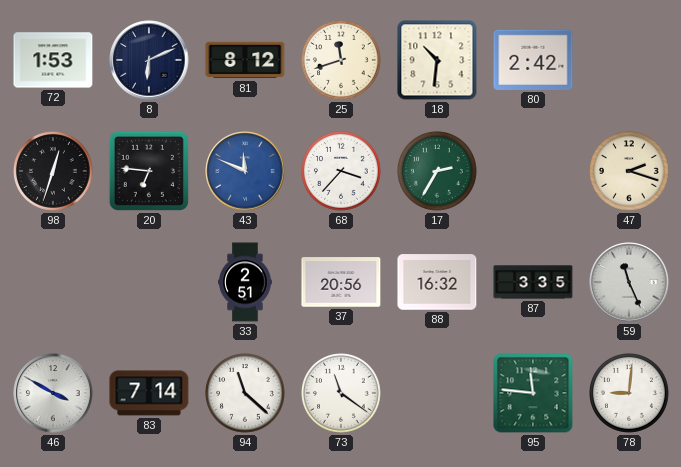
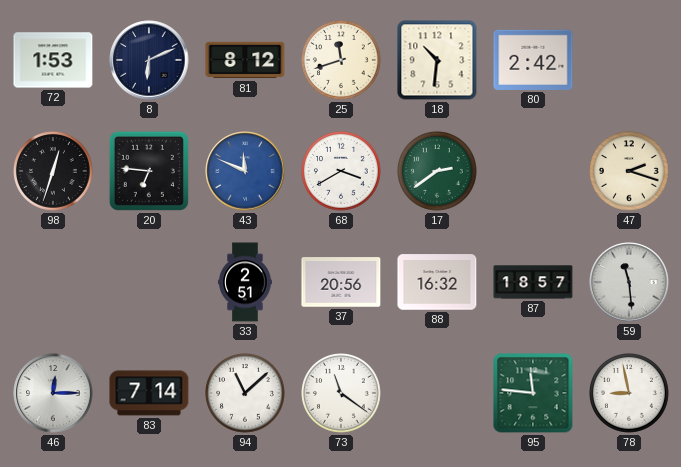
68: 3:37 -> 3:40 (342, 172)
17: 2:35 -> 2:39 (438, 172)
87: 3:35 -> 18:57 (533, 282)
59: 11:26 -> 11:29 (629, 282)
46: 3:50 -> 12:15 (53, 393)
94: 11:22 -> 11:08 (246, 394)
78: 9:01 -> 8:58 (630, 394)
